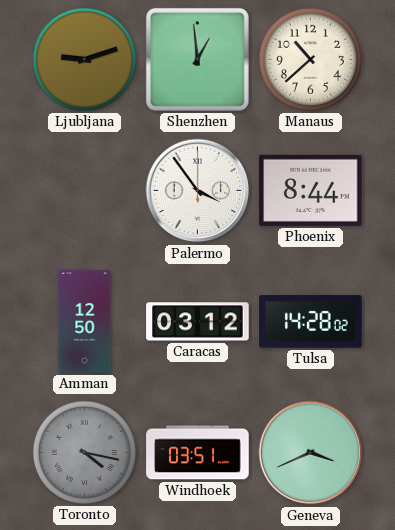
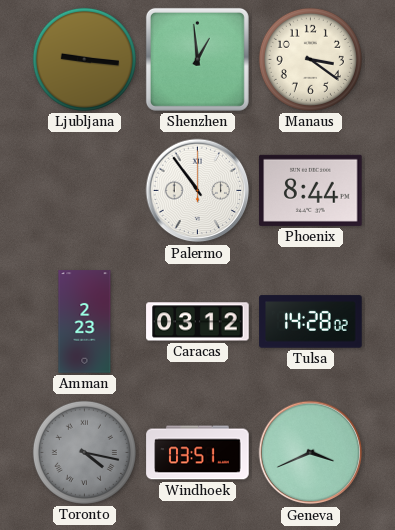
Ljubljana: 9:12 -> 9:16 (84, 59)
Manaus: 10:38 -> 3:21 (310, 59)
Palermo: 3:54 -> 10:54 (198, 191)
Amman: 12:50 -> 2:23 (85, 322)
